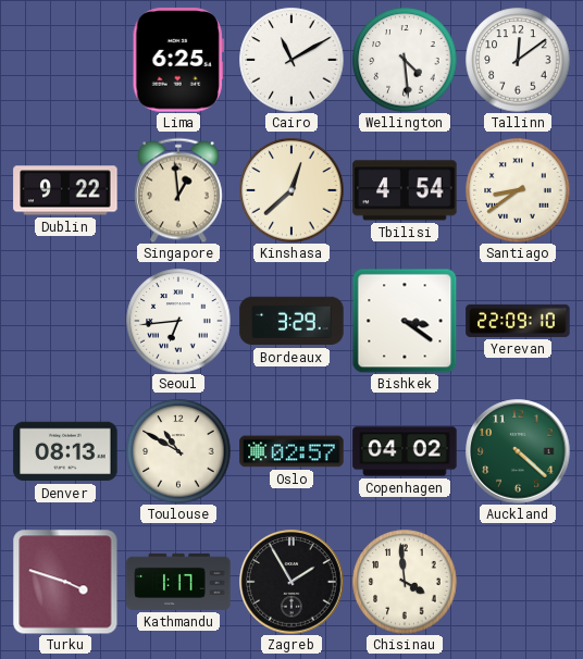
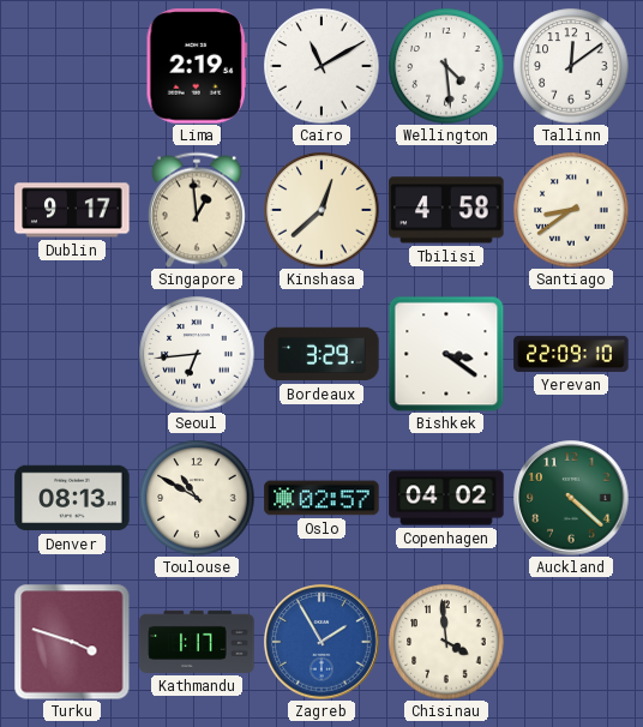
Lima: 6:25 -> 2:19 (197, 66)
Dublin: 9:22 -> 9:17 (72, 210)
Tbilisi: 4:54 -> 4:58 (446, 210)
Zagreb dial: black -> blue (321, 642)
